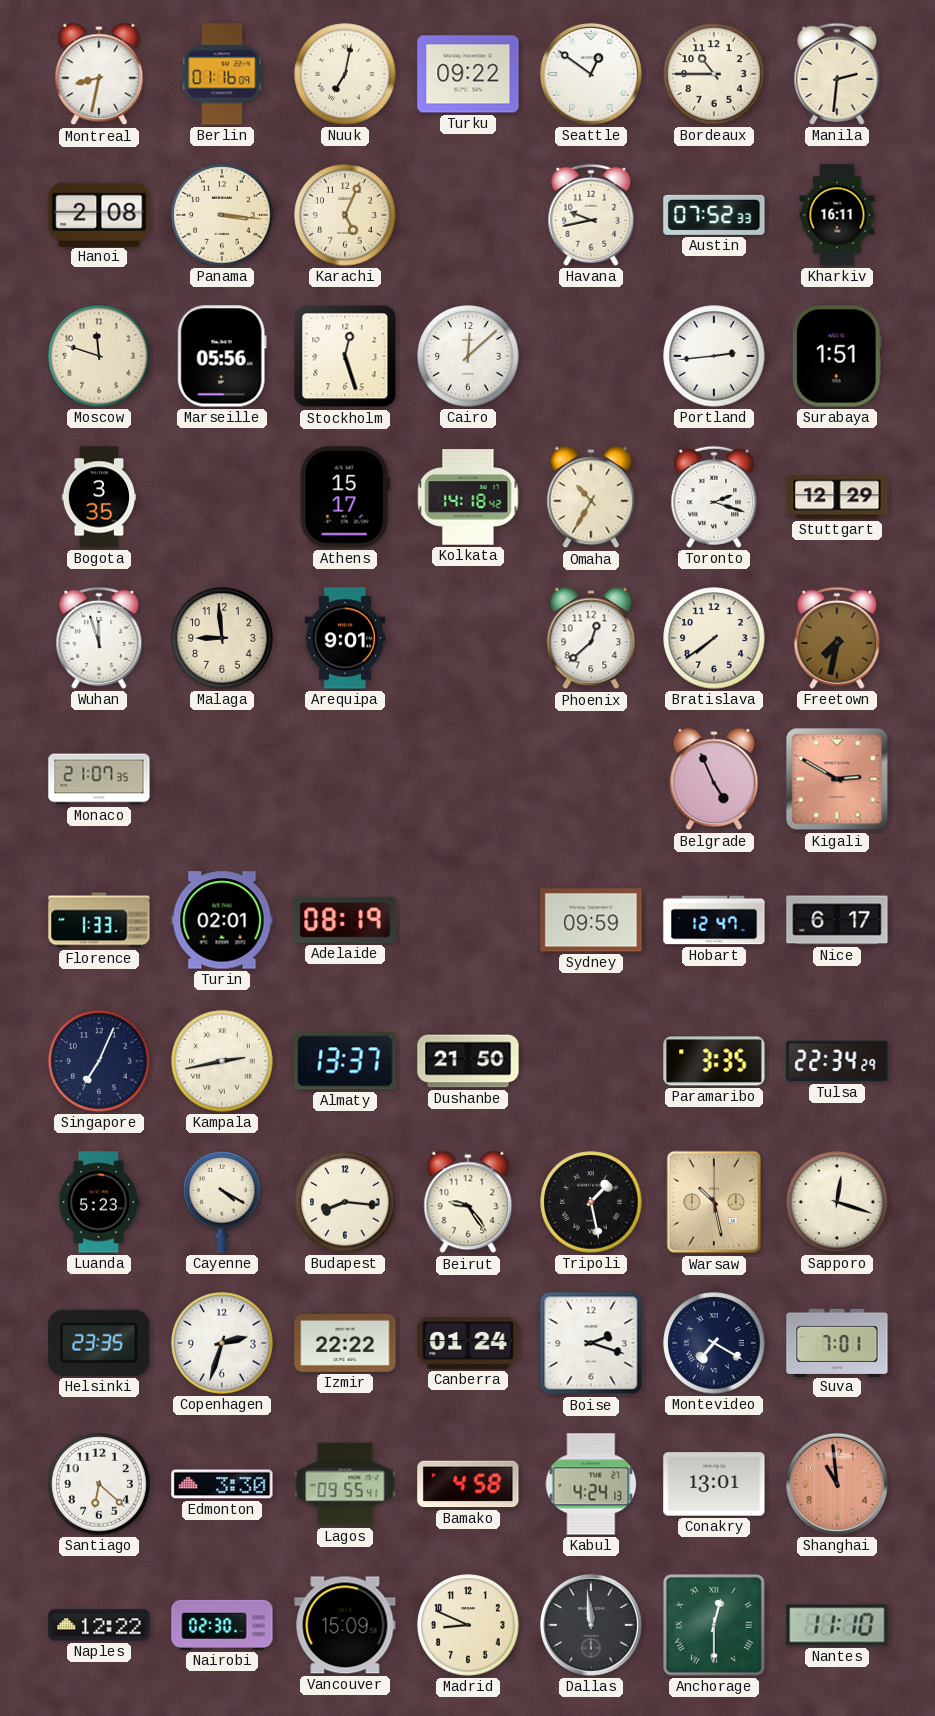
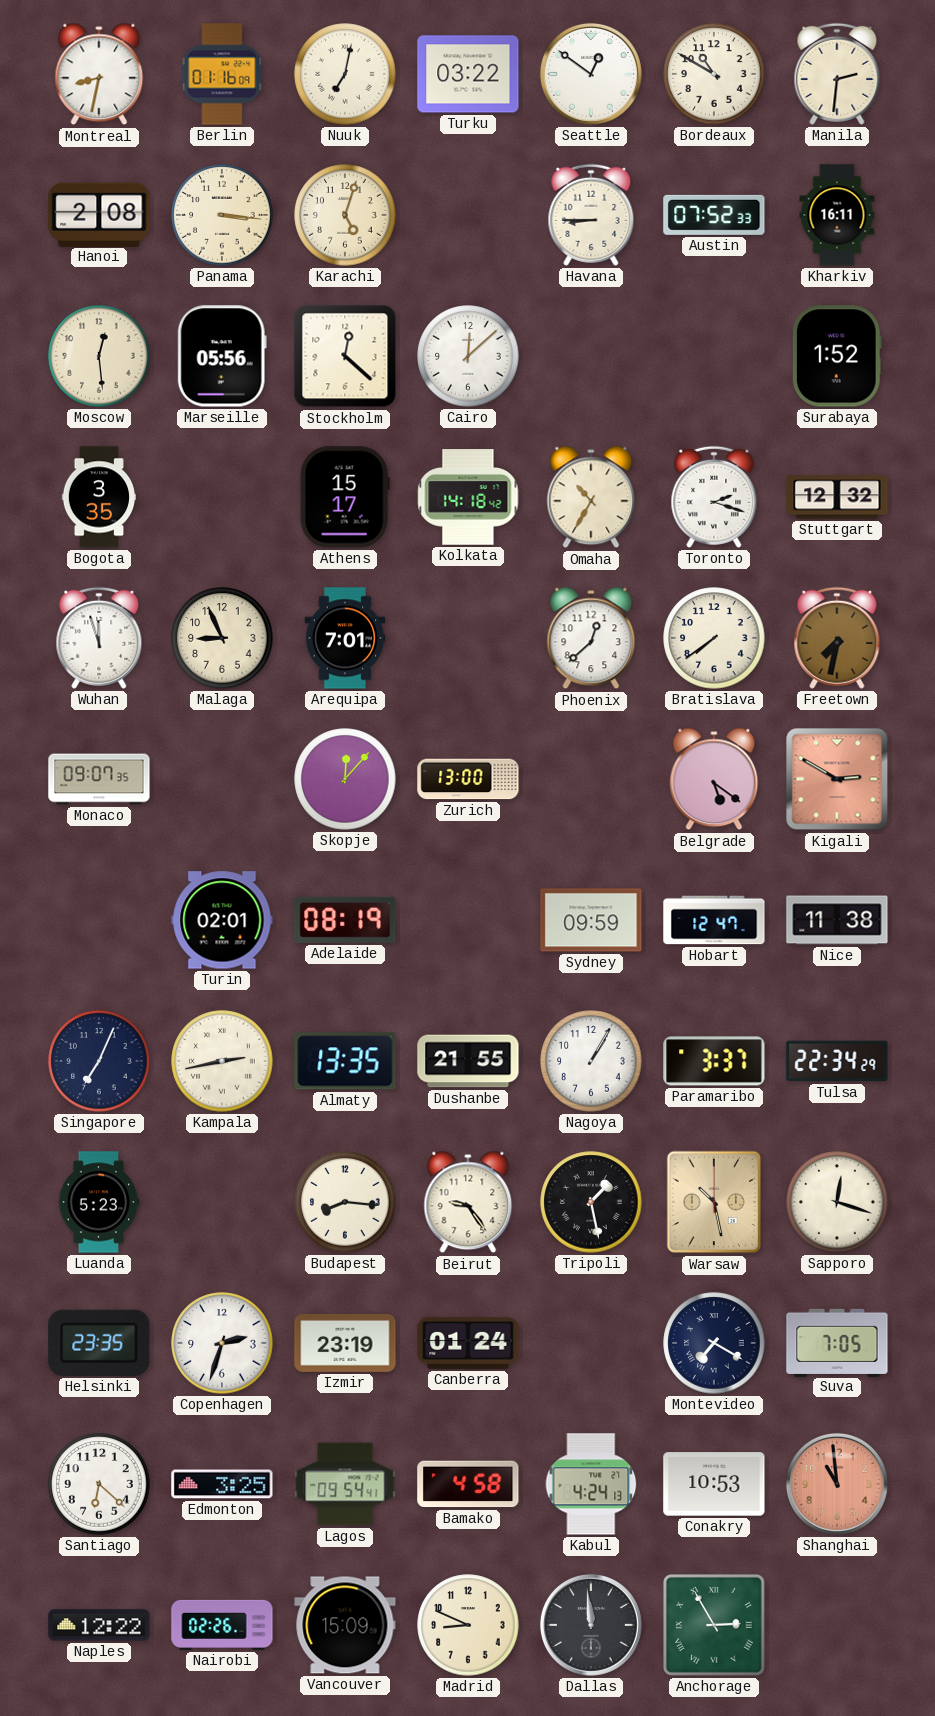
Turku: 09:22 -> 03:22 (468, 74)
Bordeaux: 10:45 -> 10:50 (714, 74)
Karachi: 5:04 -> 5:03 (345, 215)
Havana: 9:43 -> 8:45 (591, 215)
Moscow: 11:48 -> 12:29 (99, 356)
Stockholm: 12:27 -> 12:22 (345, 356)
Portland: 2:44 -> none (714, 356)
Surabaya: 1:51 -> 1:52 (837, 356)
Stuttgart: 12:29 -> 12:32 (837, 497)
Malaga: 8:59 -> 8:56 (222, 638)
Arequipa: 9:01 -> 7:01 (345, 638)
Monaco: 21:07 -> 09:07 (99, 779)
Skopje: none -> 12:07 (345, 779)
Zurich: none -> 13:00 (468, 779)
Belgrade: 4:56 -> 5:21 (714, 779)
Florence: 1:33 -> none (99, 920)
Nice: 6:17 -> 11:38 (837, 920)
Almaty: 13:37 -> 13:35 (345, 1061)
Dushanbe: 21:50 -> 21:55 (468, 1061)
Nagoya: none -> 1:05 (591, 1061)
Paramaribo: 3:35 -> 3:37 (714, 1061)
Cayenne: 4:20 -> none (222, 1202)
Izmir: 22:22 -> 23:19 (345, 1344)
Boise: 2:18 -> none (591, 1343)
Suva: 7:01 -> 7:05 (837, 1342)
Edmonton: 3:30 -> 3:25 (222, 1484)
Lagos: 09:55 -> 09:54 (345, 1484)
Conakry: 13:01 -> 10:53 (714, 1484)
Nairobi: 02:30 -> 02:26 (222, 1625)
Anchorage: 12:30 -> 2:55 (714, 1625)
Nantes: 11:10 -> none (837, 1625)
